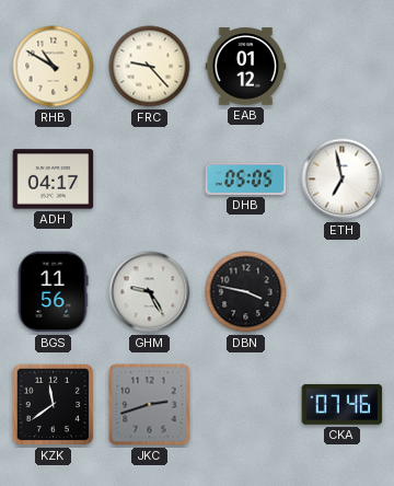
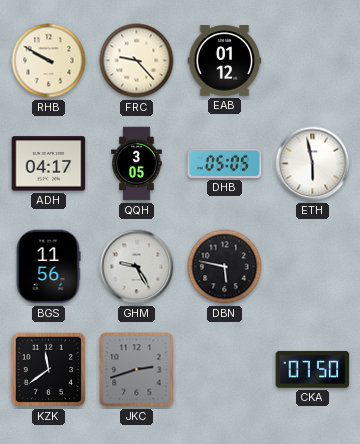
RHB: 10:50 -> 9:50 (49, 61)
QQH: none -> 3:05 (137, 164)
ETH: 6:58 -> 5:58 (313, 164)
DBN: 3:47 -> 5:47 (225, 267)
CKA: 07:46 -> 07:50 (313, 369)
